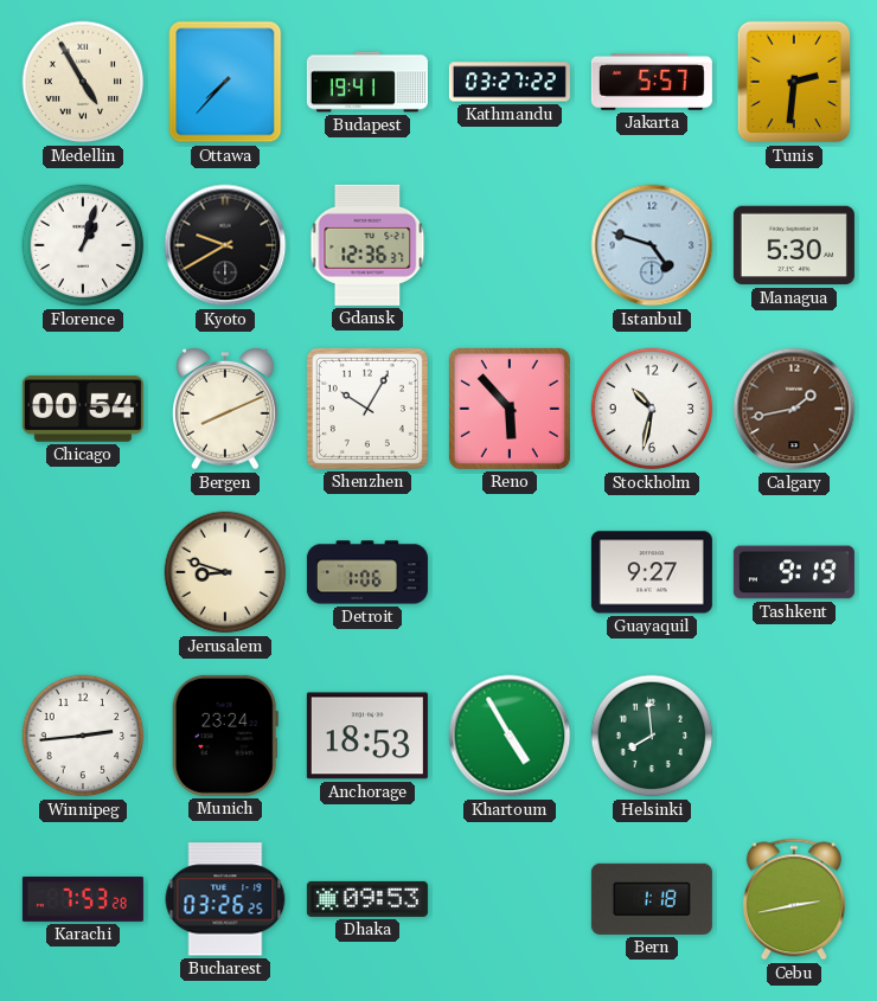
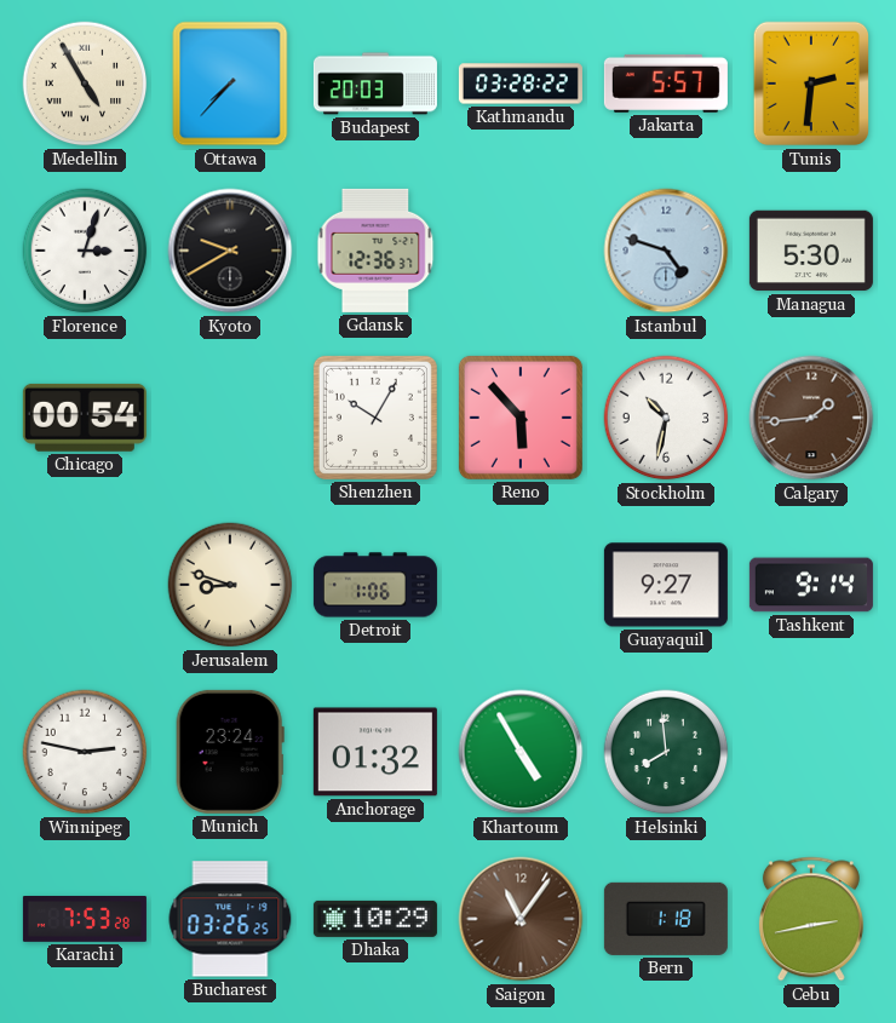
Budapest: 19:41 -> 20:03 (375, 84)
Kathmandu: 03:27 -> 03:28 (521, 84)
Florence: 1:03 -> 3:03 (85, 251)
Bergen: 8:11 -> none (226, 409)
Calgary: 1:43 -> 1:44 (811, 418)
Tashkent: 9:19 -> 9:14 (811, 585)
Winnipeg: 2:44 -> 2:47 (85, 752)
Anchorage: 18:53 -> 01:32 (375, 752)
Dhaka: 09:53 -> 10:29 (375, 919)
Saigon: none -> 11:06 (521, 919)
